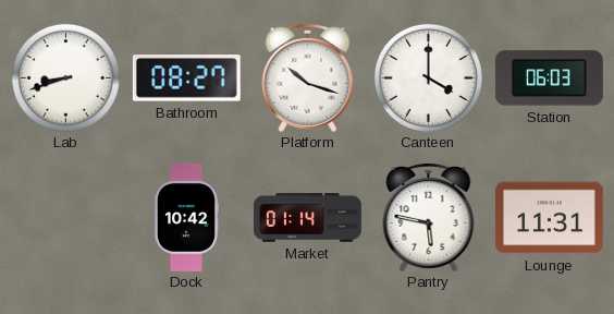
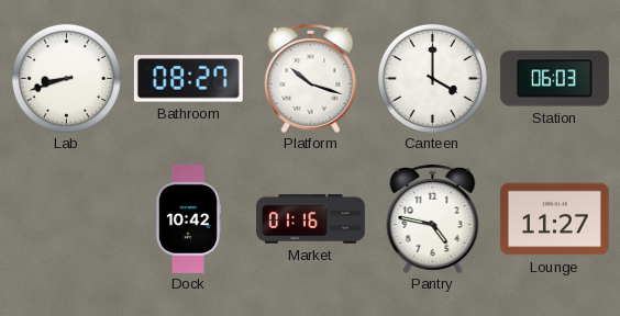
Market: 01:14 -> 01:16 (311, 219)
Pantry: 5:47 -> 4:47 (433, 218)
Lounge: 11:31 -> 11:27 (554, 219)
